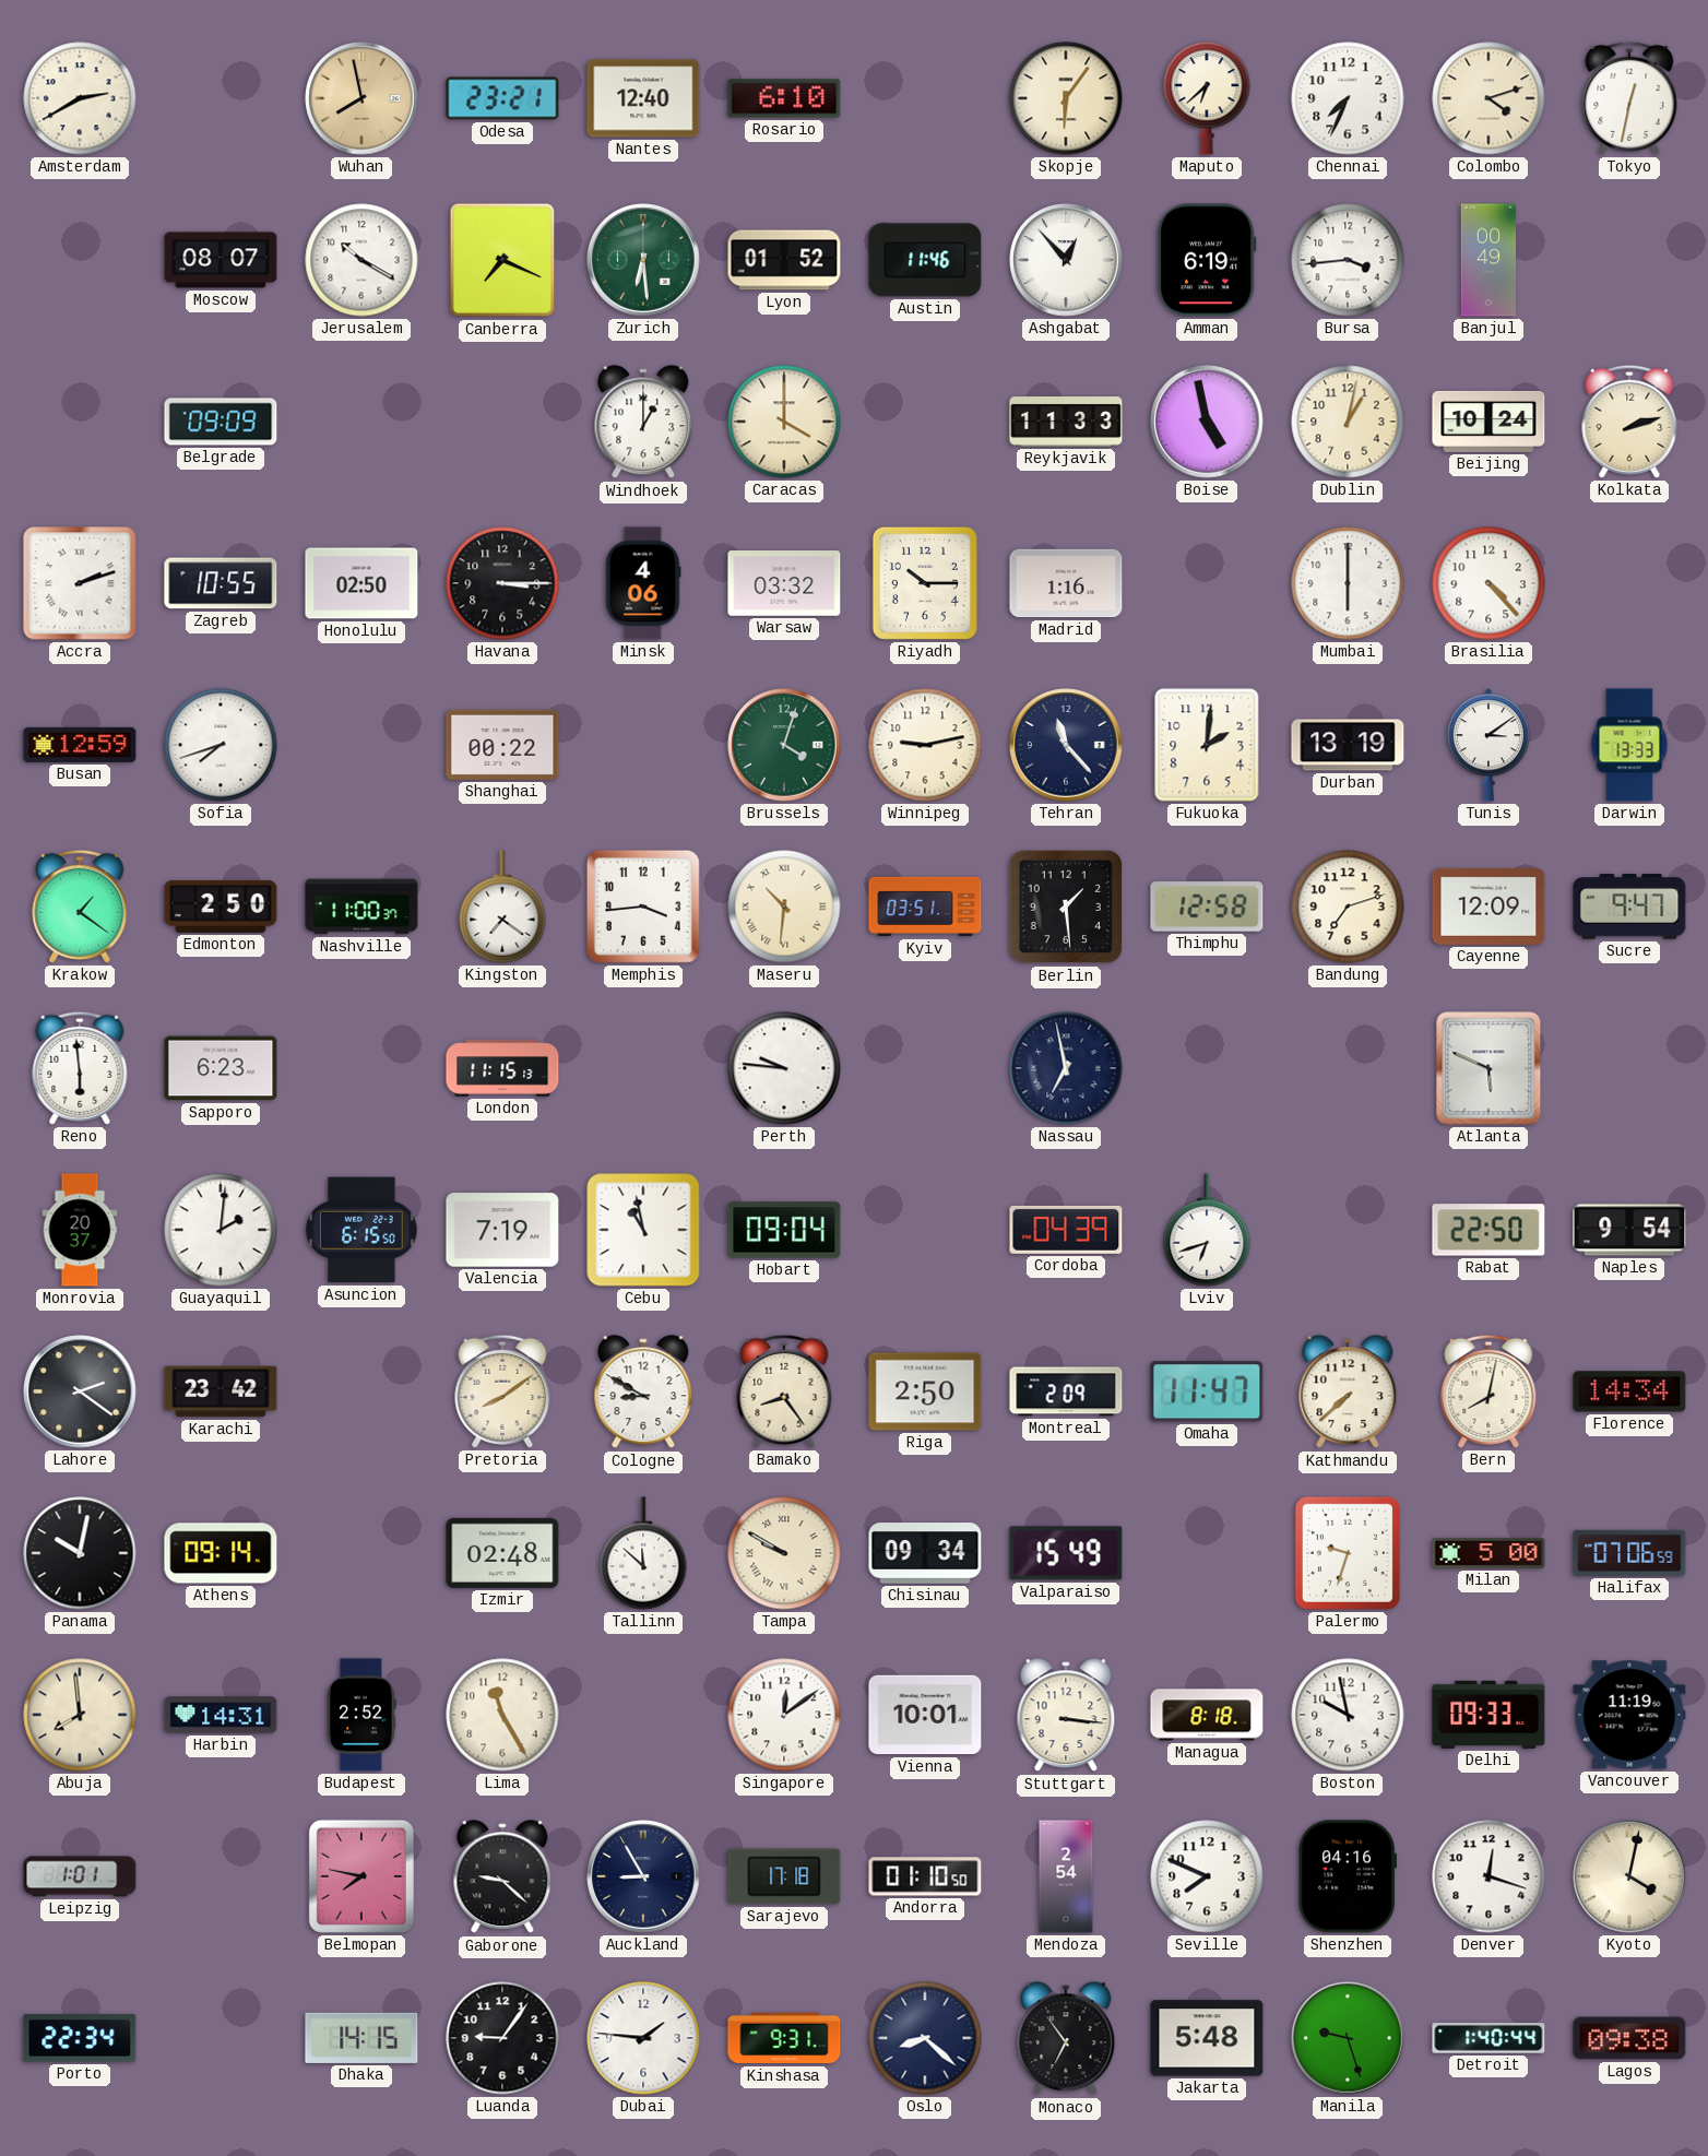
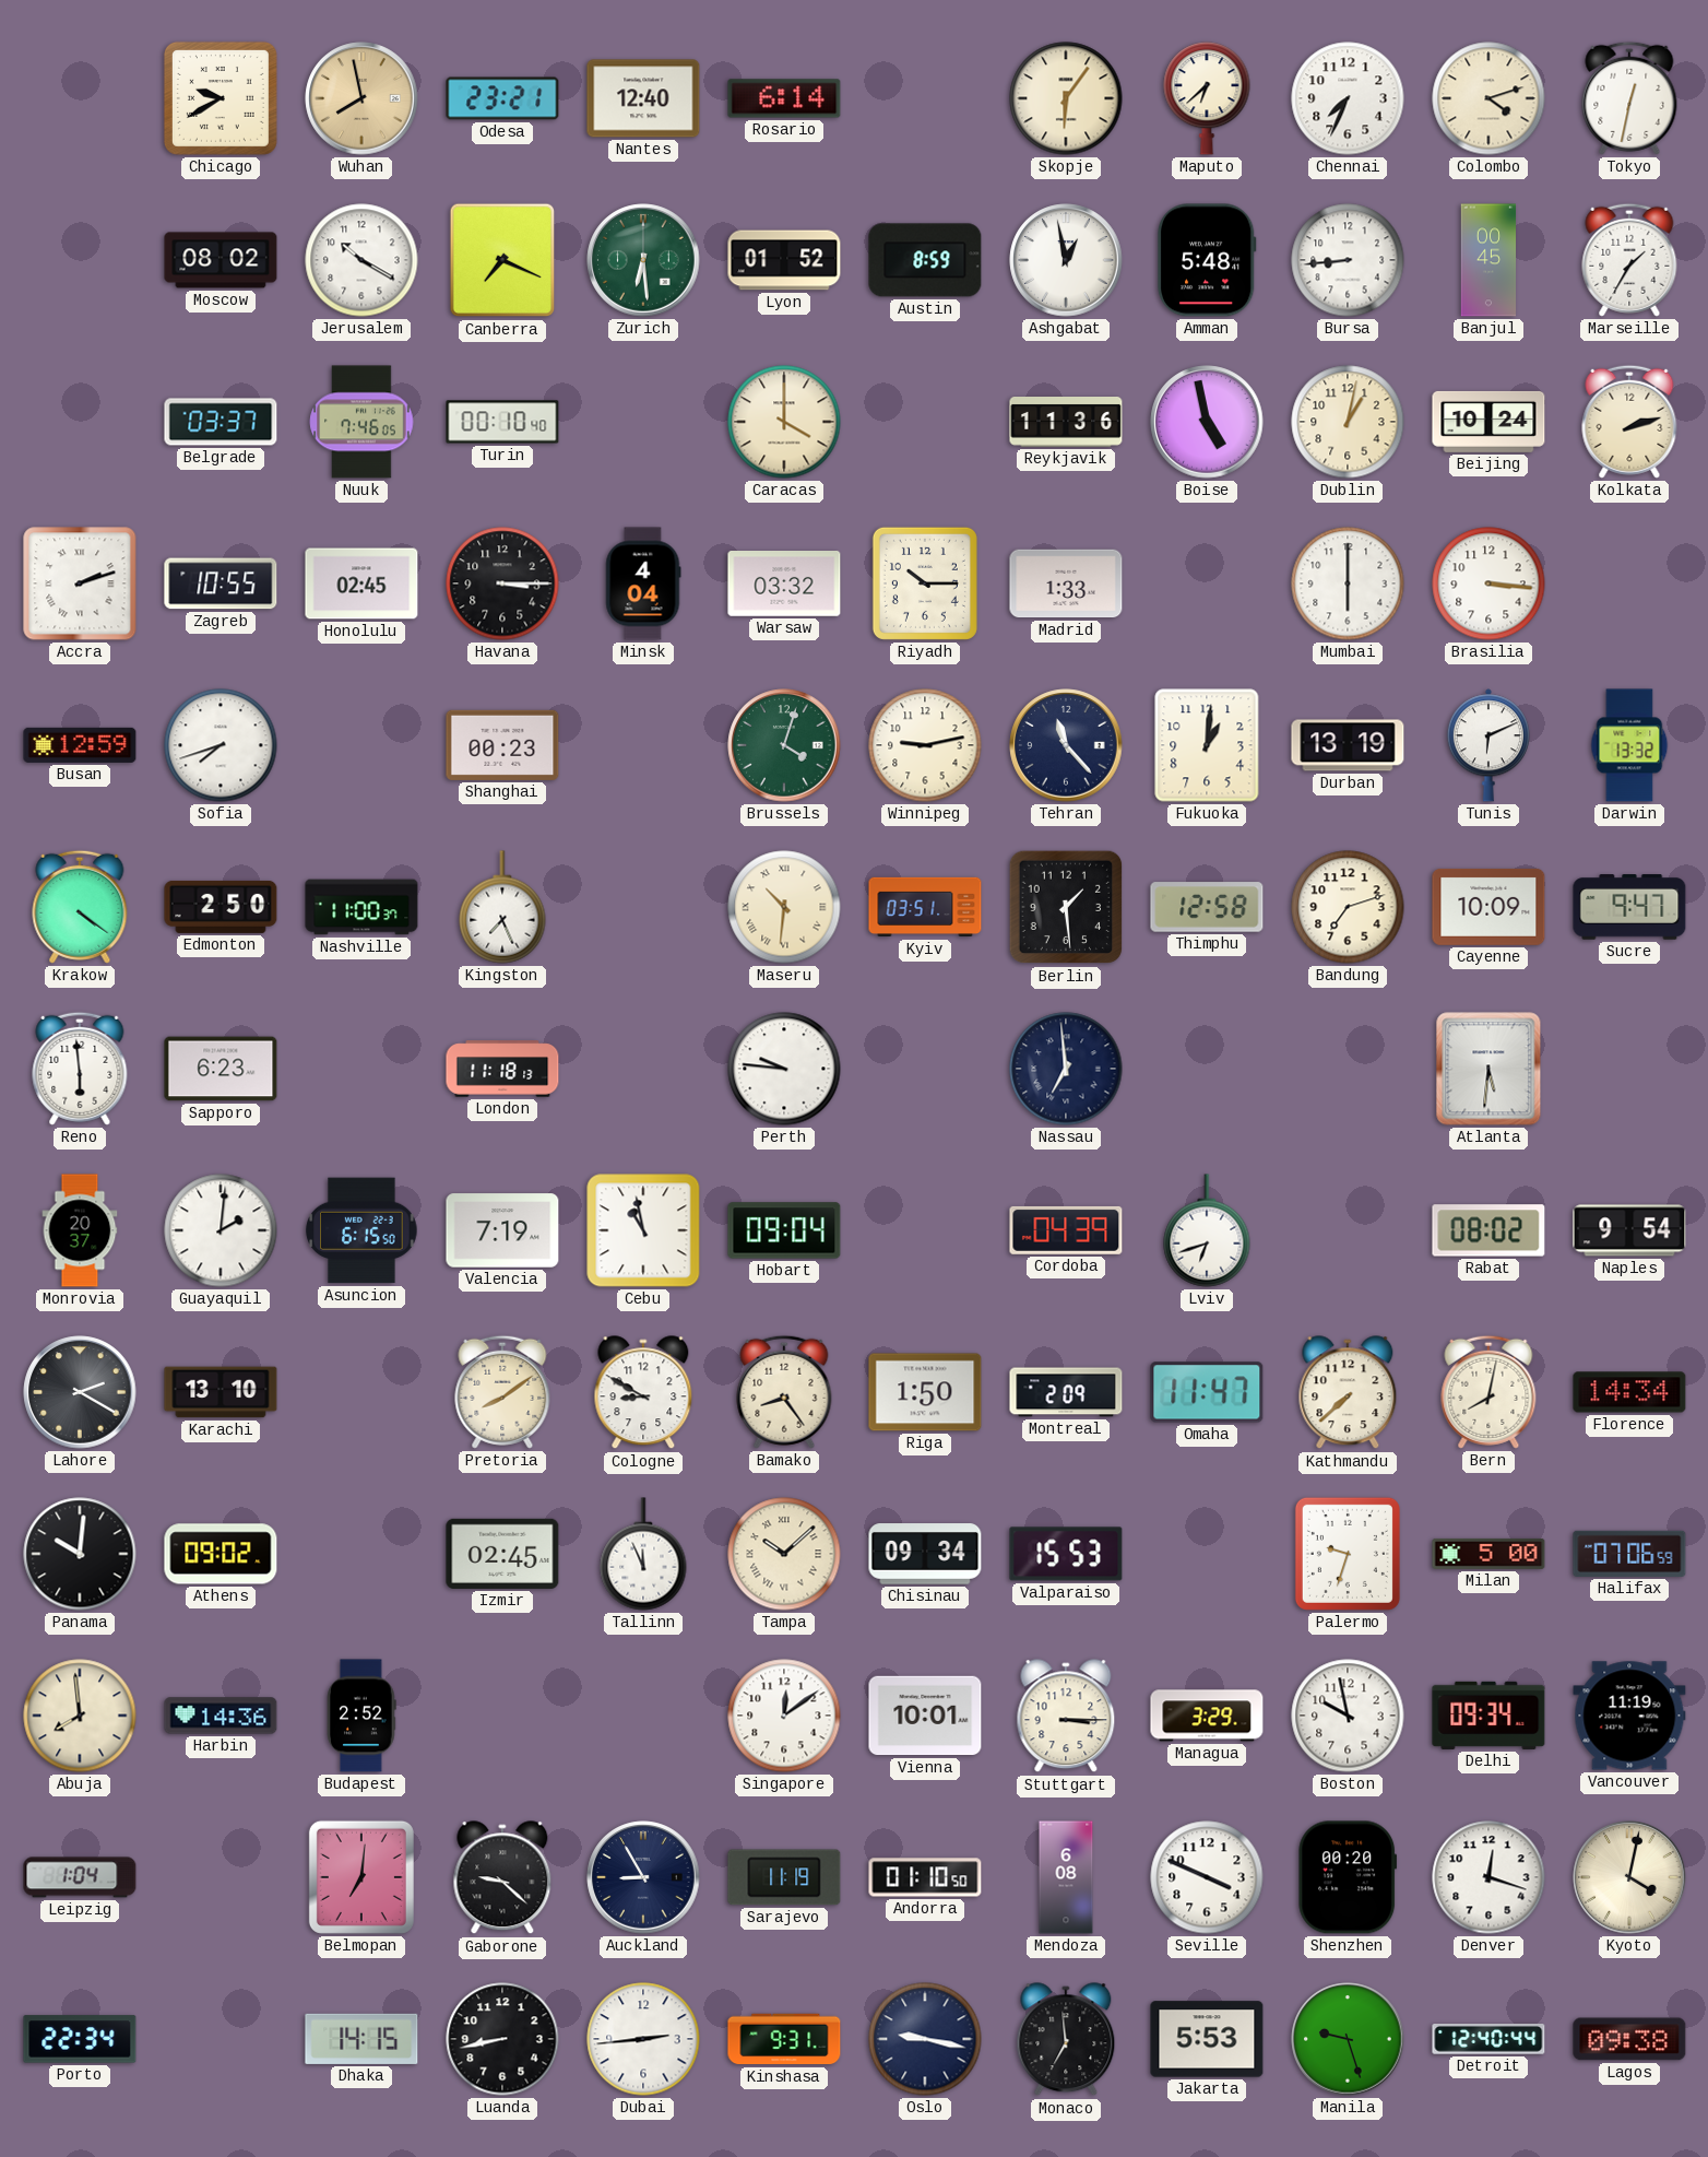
Amsterdam: 2:40 -> none (80, 98)
Chicago: none -> 9:40 (221, 98)
Rosario: 6:10 -> 6:14 (784, 98)
Moscow: 08:07 -> 08:02 (221, 260)
Austin: 11:46 -> 8:59 (925, 260)
Ashgabat: 12:53 -> 12:58 (1066, 260)
Amman: 6:19 -> 5:48 (1207, 260)
Bursa: 3:44 -> 8:44 (1348, 260)
Banjul: 00:49 -> 00:45 (1488, 260)
Marseille: none -> 1:35 (1629, 260)
Belgrade: 09:09 -> 03:37 (221, 422)
Nuuk: none -> 7:46 (361, 422)
Turin: none -> 00:10 (502, 422)
Windhoek: 1:00 -> none (643, 423)
Reykjavik: 11:33 -> 11:36 (1066, 423)
Honolulu: 02:50 -> 02:45 (361, 584)
Minsk: 4:06 -> 4:04 (643, 584)
Madrid: 1:16 -> 1:33 (1066, 584)
Brasilia: 4:23 -> 3:16 (1488, 584)
Shanghai: 00:22 -> 00:23 (502, 745)
Fukuoka: 2:01 -> 1:01 (1207, 745)
Tunis: 3:09 -> 6:11 (1488, 745)
Darwin: 13:33 -> 13:32 (1629, 745)
Krakow: 1:21 -> 4:21 (80, 907)
Kingston: 7:21 -> 7:26 (502, 907)
Memphis: 3:44 -> none (643, 907)
Cayenne: 12:09 -> 10:09 (1488, 907)
London: 11:15 -> 11:18 (502, 1069)
Nassau: 6:58 -> 6:59 (1066, 1069)
Atlanta: 5:49 -> 5:31 (1488, 1069)
Rabat: 22:50 -> 08:02 (1488, 1230)
Lahore: 2:21 -> 2:20 (80, 1392)
Karachi: 23:42 -> 13:10 (221, 1392)
Riga: 2:50 -> 1:50 (925, 1392)
Panama: 10:02 -> 10:01 (80, 1554)
Athens: 09:14 -> 09:02 (221, 1554)
Izmir: 02:48 -> 02:45 (502, 1554)
Tallinn: 11:52 -> 11:56 (643, 1554)
Tampa: 9:50 -> 10:08 (784, 1554)
Valparaiso: 15:49 -> 15:53 (1066, 1554)
Harbin: 14:31 -> 14:36 (221, 1716)
Lima: 11:25 -> none (502, 1715)
Stuttgart: 3:16 -> 3:15 (1066, 1717)
Managua: 8:18 -> 3:29 (1207, 1716)
Delhi: 09:33 -> 09:34 (1488, 1716)
Leipzig: 1:01 -> 1:04 (80, 1877)
Belmopan: 7:47 -> 7:01 (361, 1877)
Sarajevo: 17:18 -> 11:19 (784, 1877)
Mendoza: 2:54 -> 6:08 (1066, 1877)
Seville: 7:49 -> 3:49 (1207, 1877)
Shenzhen: 04:16 -> 00:20 (1348, 1877)
Luanda: 9:06 -> 8:43 (502, 2039)
Dubai: 1:46 -> 2:44 (643, 2039)
Oslo: 8:22 -> 9:17 (925, 2039)
Monaco: 6:54 -> 6:59 (1066, 2040)
Jakarta: 5:48 -> 5:53 (1207, 2039)
Detroit: 1:40 -> 12:40 (1488, 2039)
